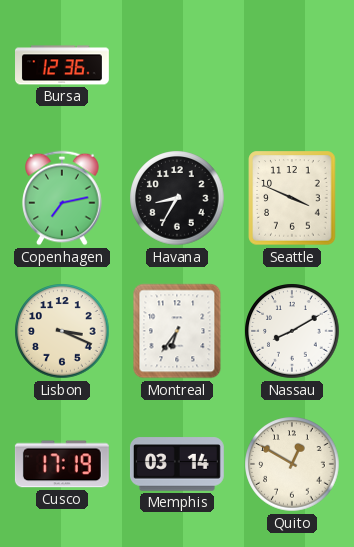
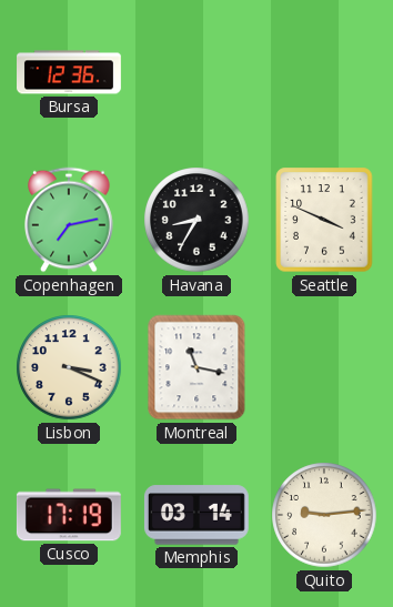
Montreal: 6:36 -> 11:17 (196, 367)
Nassau: 8:10 -> none (292, 331)
Quito: 12:50 -> 9:14 (324, 515)
